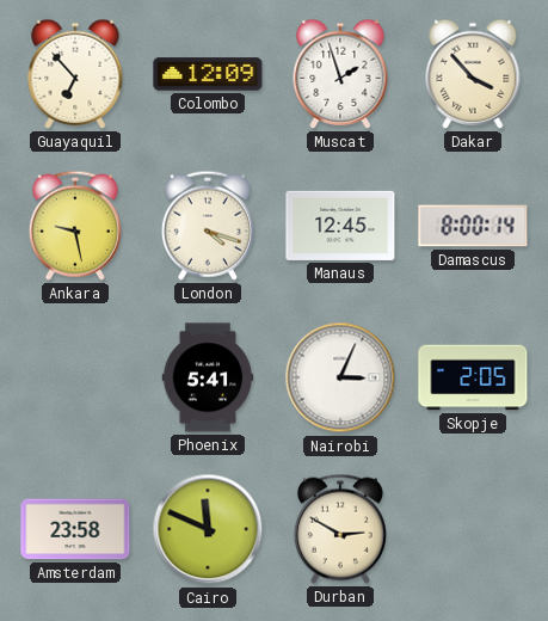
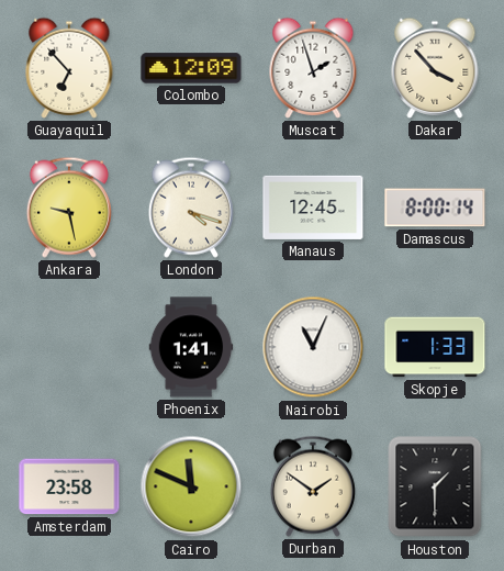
Phoenix: 5:41 -> 1:41 (191, 347)
Nairobi: 3:04 -> 11:04 (313, 347)
Skopje: 2:05 -> 1:33 (435, 347)
Durban: 2:50 -> 1:51 (313, 486)
Houston: none -> 1:30 (435, 486)
